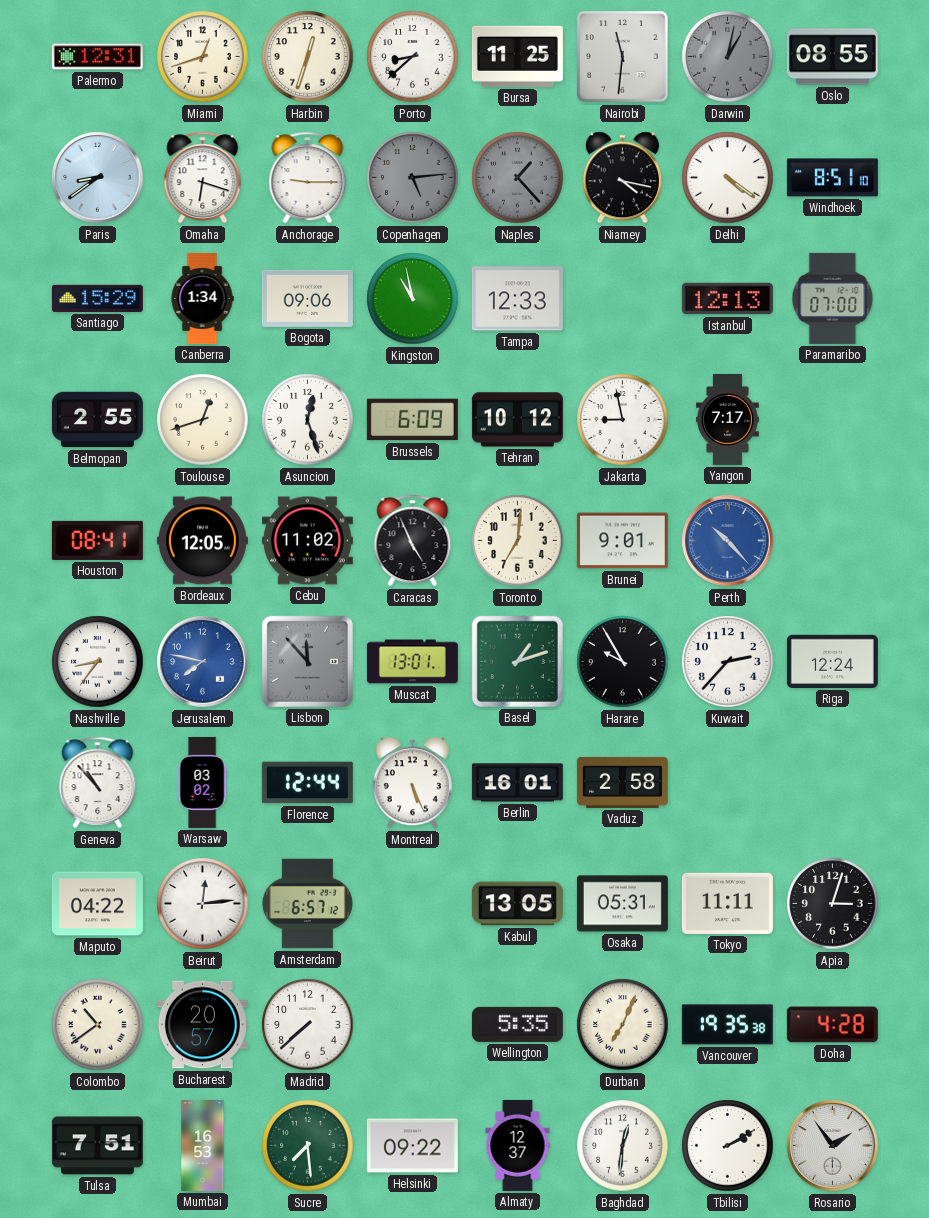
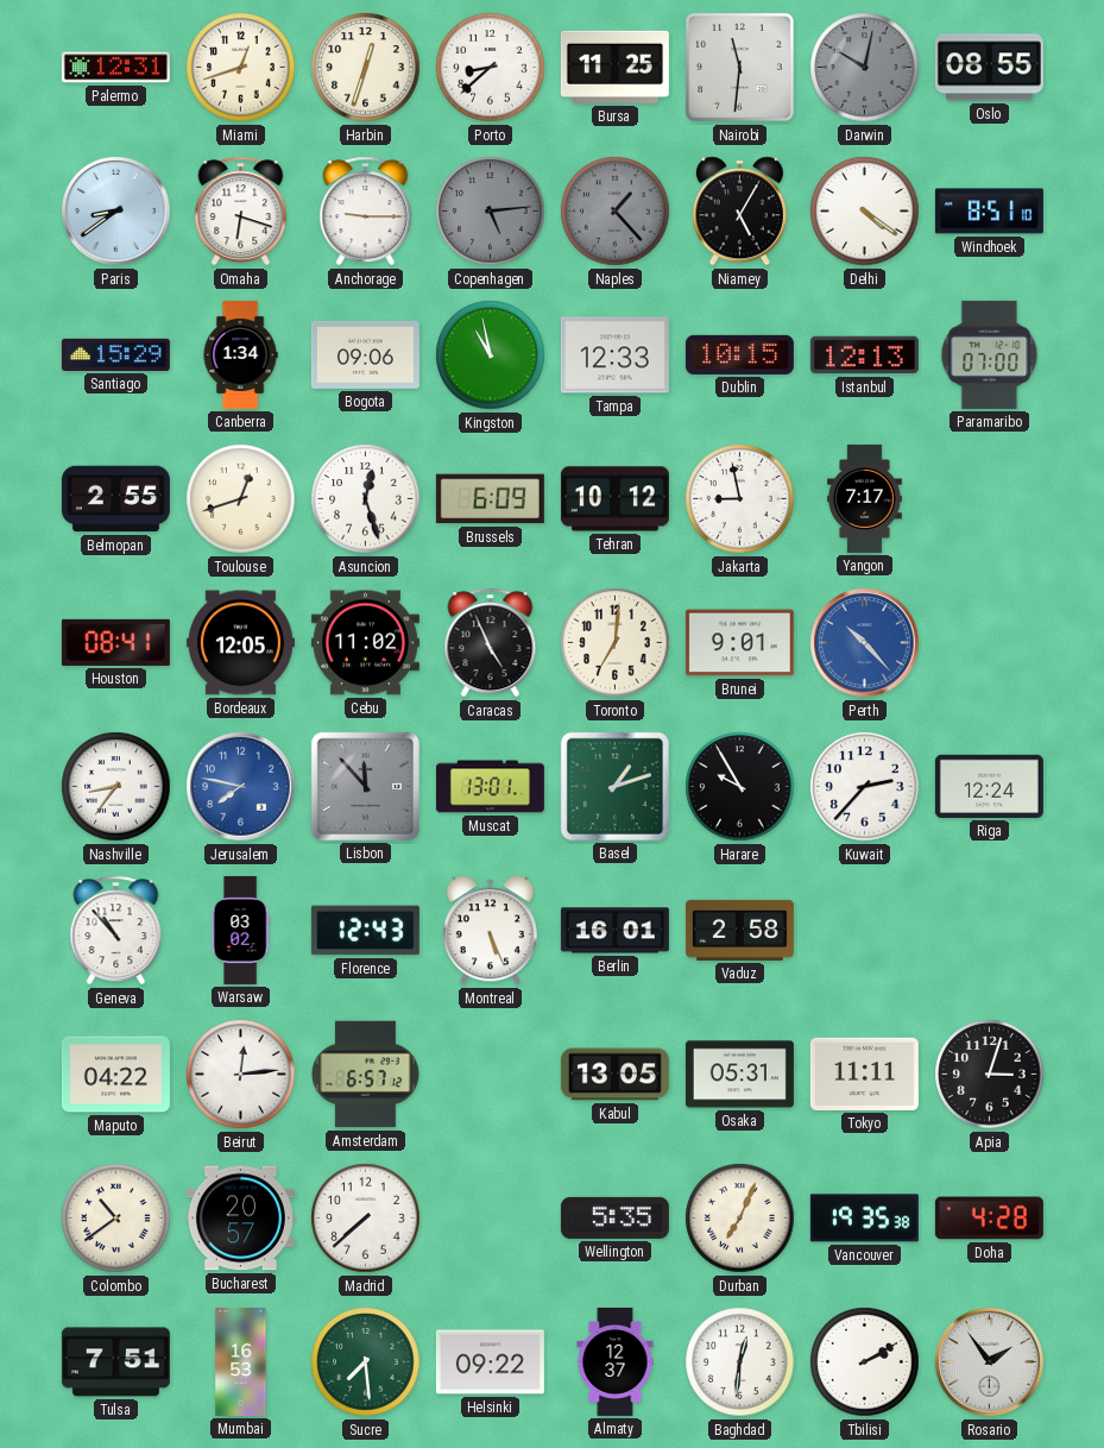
Darwin: 1:02 -> 10:02 (865, 68)
Niamey: 4:17 -> 5:05 (739, 212)
Dublin: none -> 10:15 (739, 354)
Florence: 12:44 -> 12:43 (365, 931)
